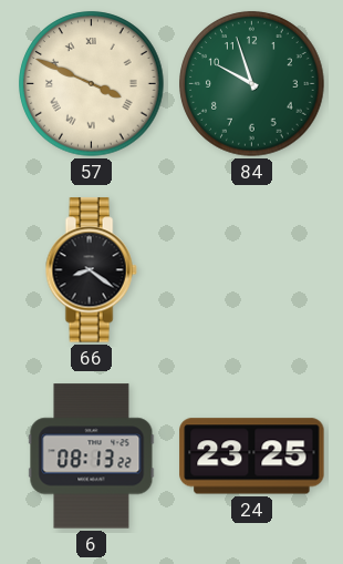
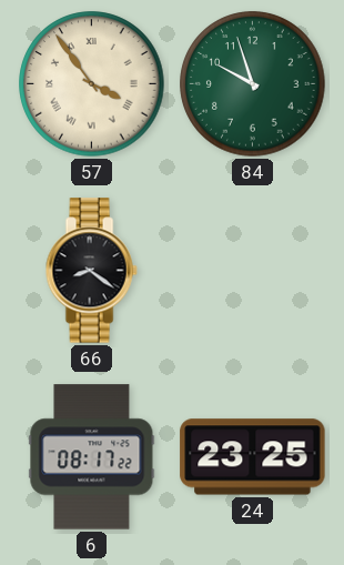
57: 3:49 -> 3:54 (92, 84)
6: 08:13 -> 08:17 (92, 457)
